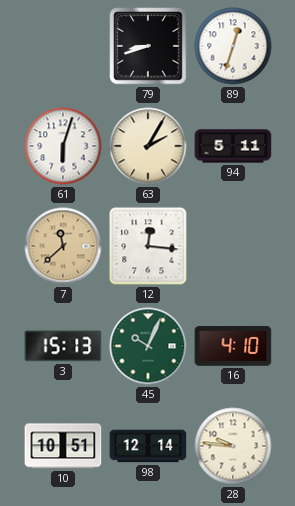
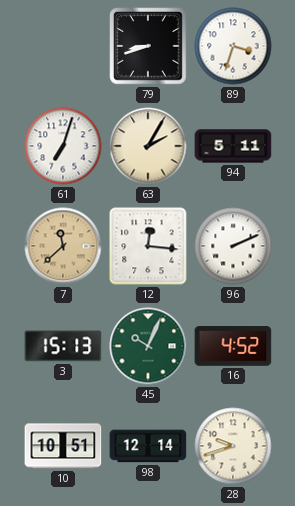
89: 12:33 -> 3:33 (233, 46)
61: 6:03 -> 7:03 (63, 146)
96: none -> 2:11 (233, 246)
16: 4:10 -> 4:52 (233, 346)
28: 9:46 -> 9:42 (233, 446)
